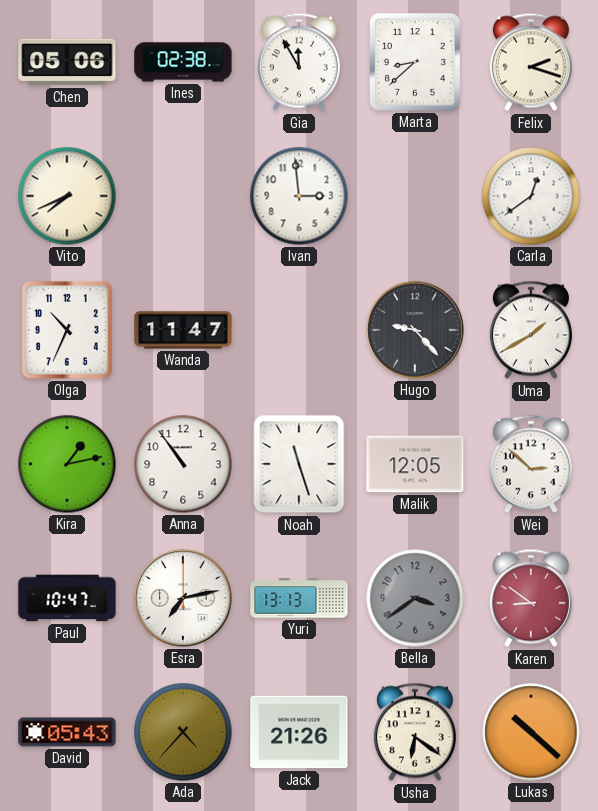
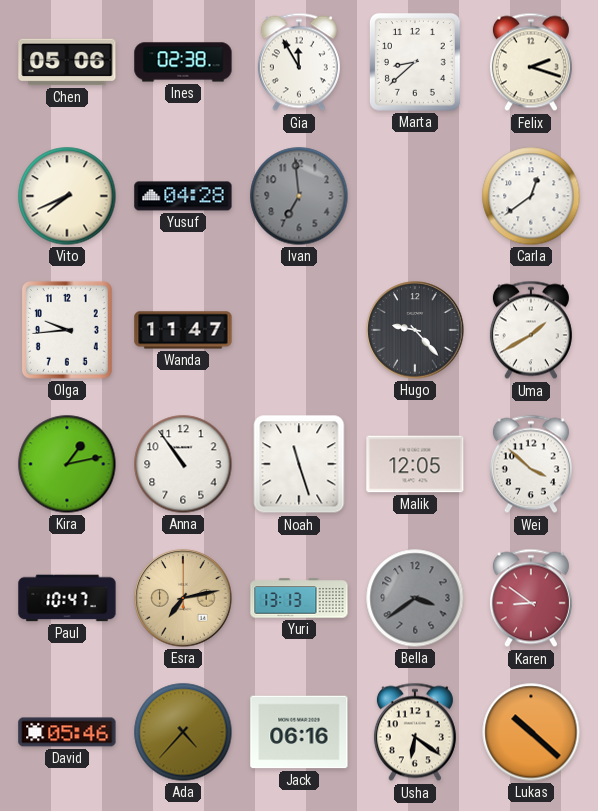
Yusuf: none -> 04:28 (183, 196)
Ivan: 2:59 -> 6:59 (299, 196)
Ivan dial: white -> grey (299, 196)
Olga: 10:34 -> 9:44 (67, 330)
Wei: 2:52 -> 3:52 (531, 464)
Esra dial: white -> champagne (183, 598)
David: 05:43 -> 05:46 (67, 732)
Jack: 21:26 -> 06:16 (299, 732)
